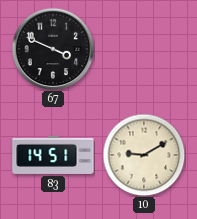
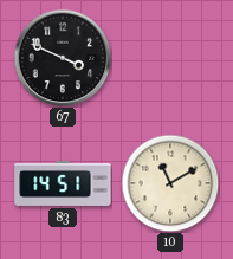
10: 9:10 -> 11:10 (170, 183)
